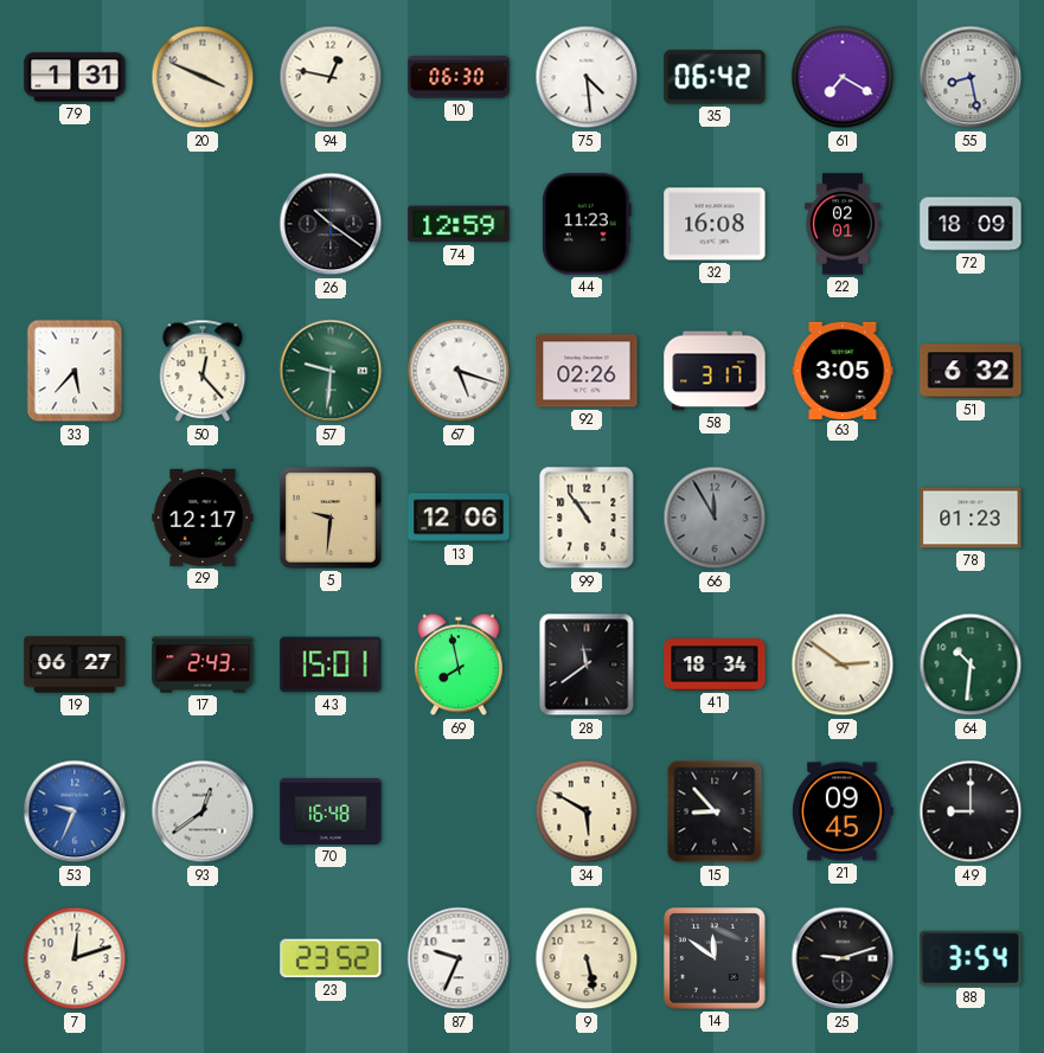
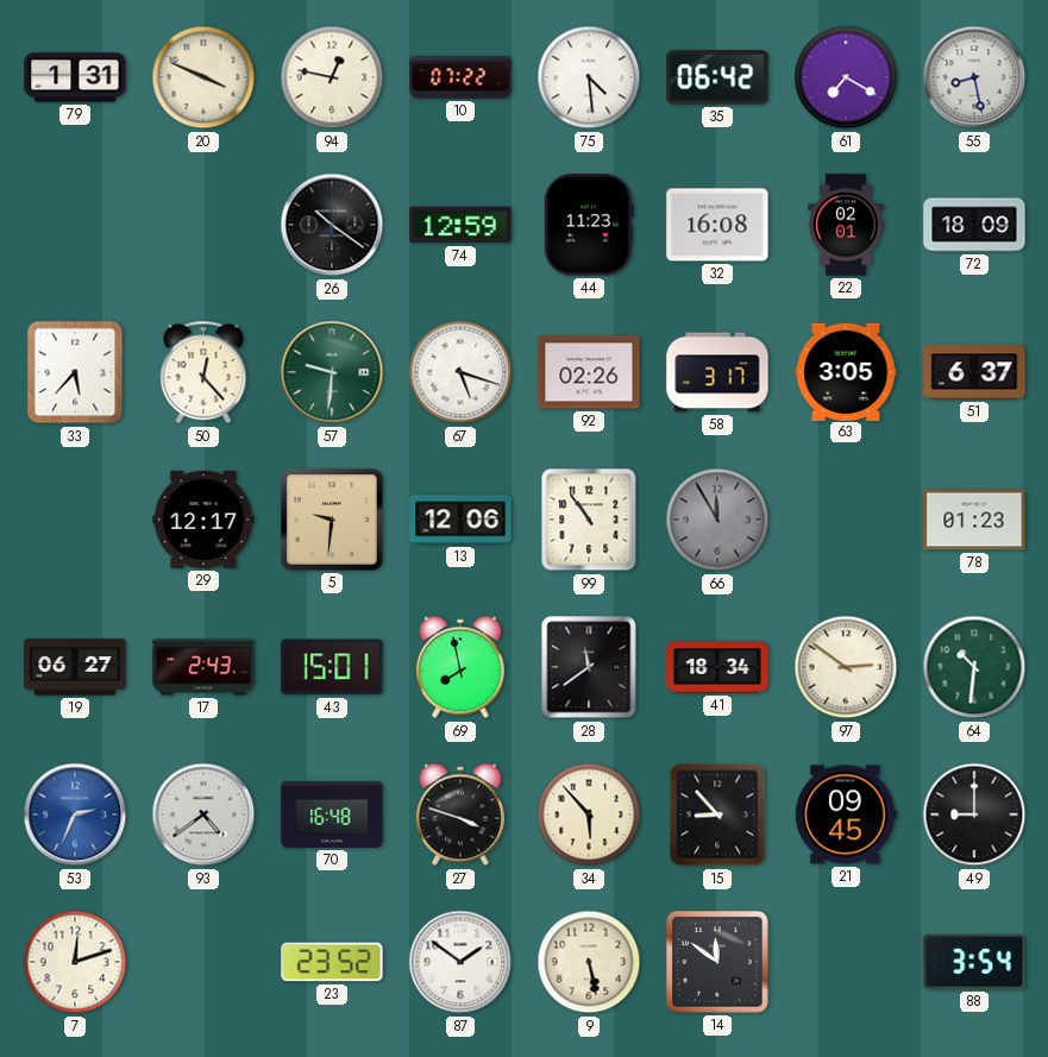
10: 06:30 -> 07:22 (460, 77)
51: 6:32 -> 6:37 (974, 372)
53: 9:34 -> 2:34 (75, 814)
93: 12:39 -> 4:39 (203, 814)
27: none -> 3:48 (460, 814)
34: 5:50 -> 5:53 (589, 814)
87: 9:34 -> 1:51 (460, 962)
25: 9:12 -> none (843, 958)
